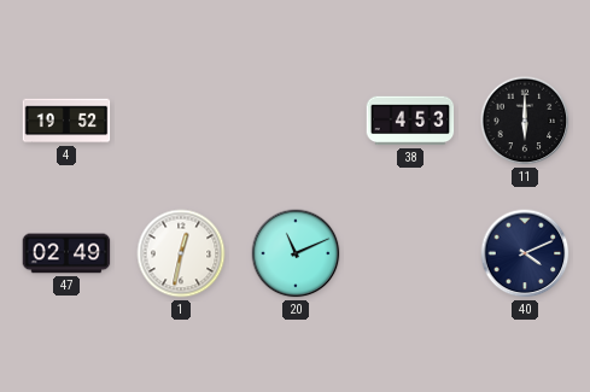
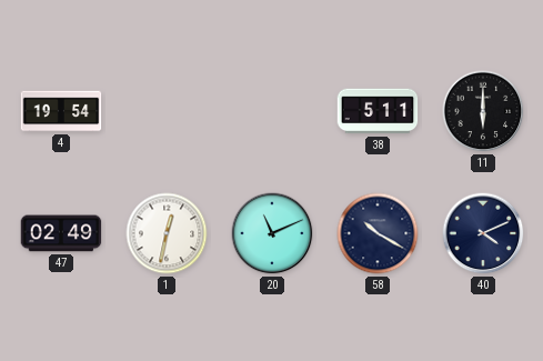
4: 19:52 -> 19:54 (61, 111)
38: 4:53 -> 5:11 (378, 111)
58: none -> 10:20 (378, 233)
